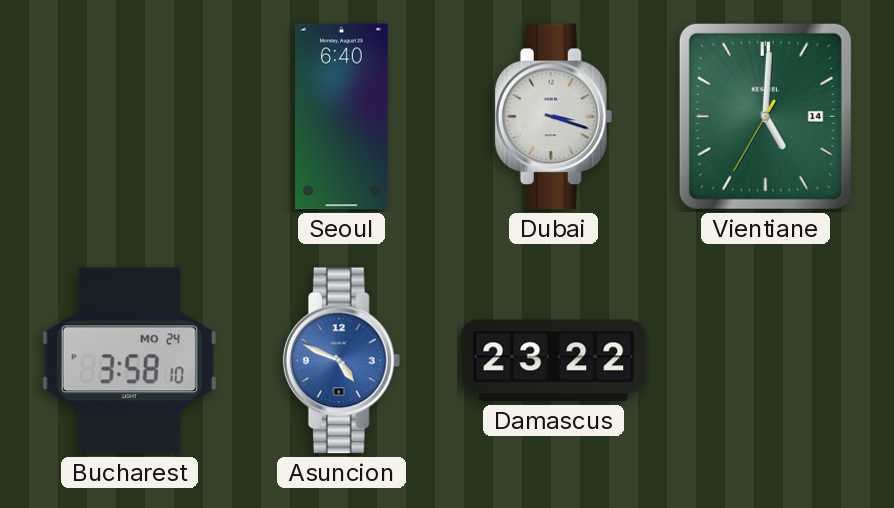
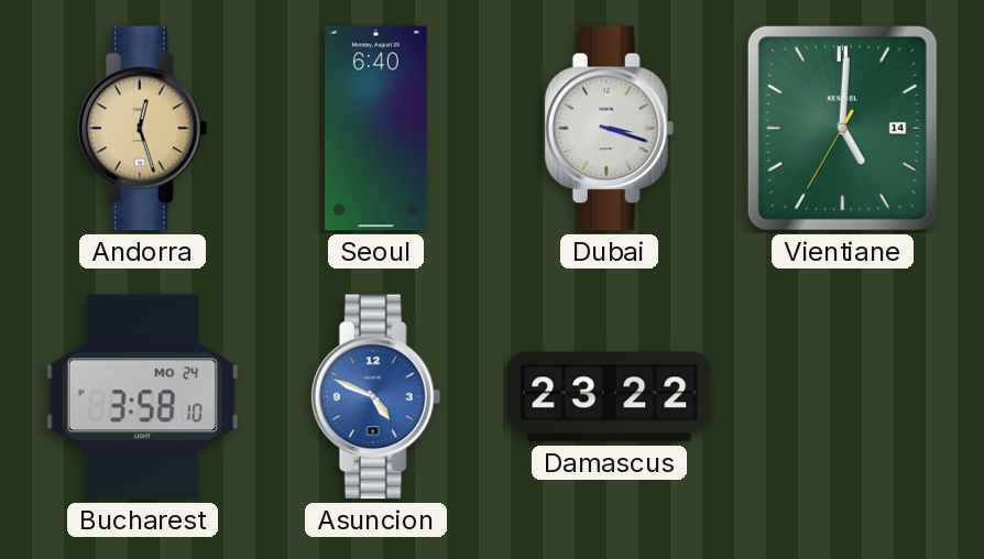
Andorra: none -> 12:27 (143, 129)
